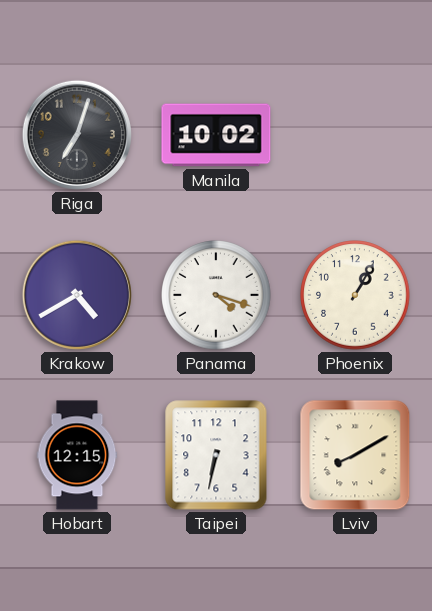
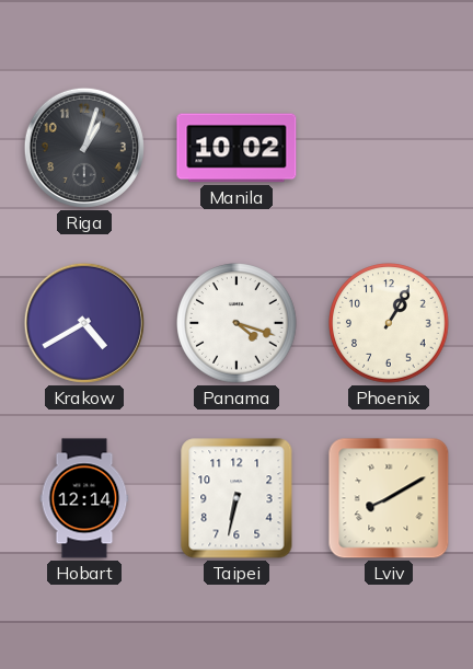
Riga: 7:03 -> 1:03 (84, 148)
Hobart: 12:15 -> 12:14 (84, 498)
